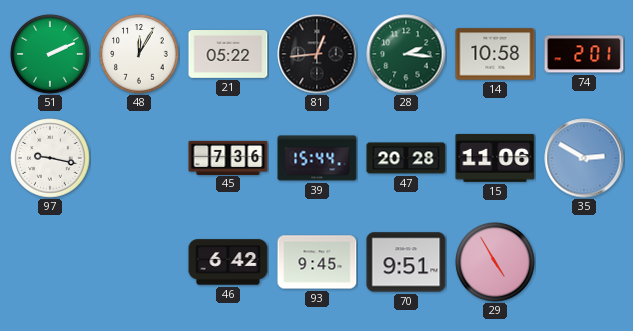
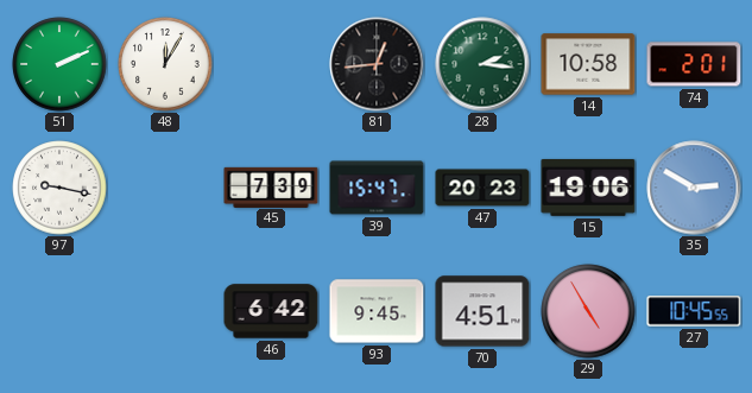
21: 05:22 -> none (228, 55)
45: 7:36 -> 7:39 (271, 186)
39: 15:44 -> 15:47 (377, 188)
47: 20:28 -> 20:23 (482, 188)
15: 11:06 -> 19:06 (588, 188)
70: 9:51 -> 4:51 (482, 311)
27: none -> 10:45 (694, 311)
